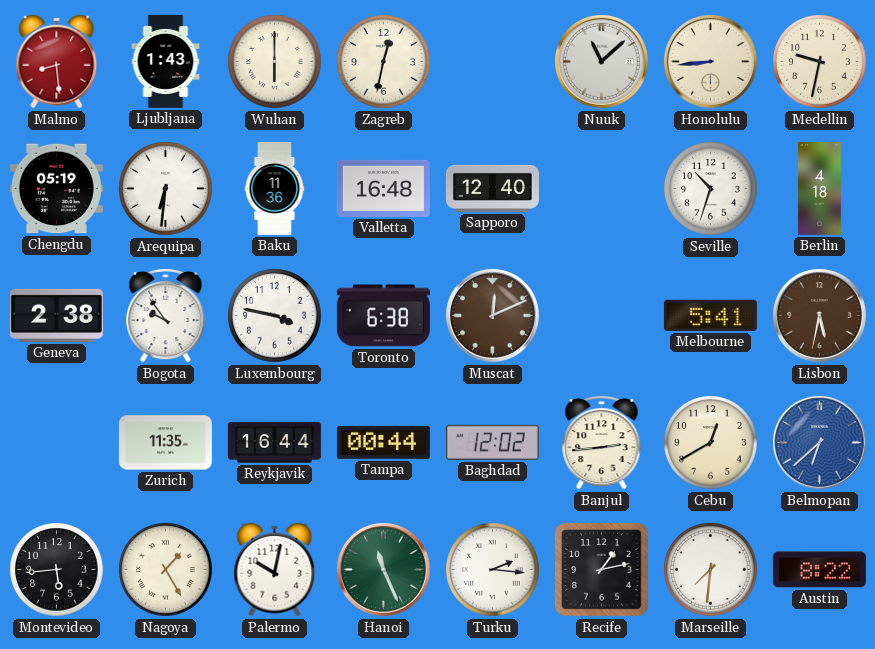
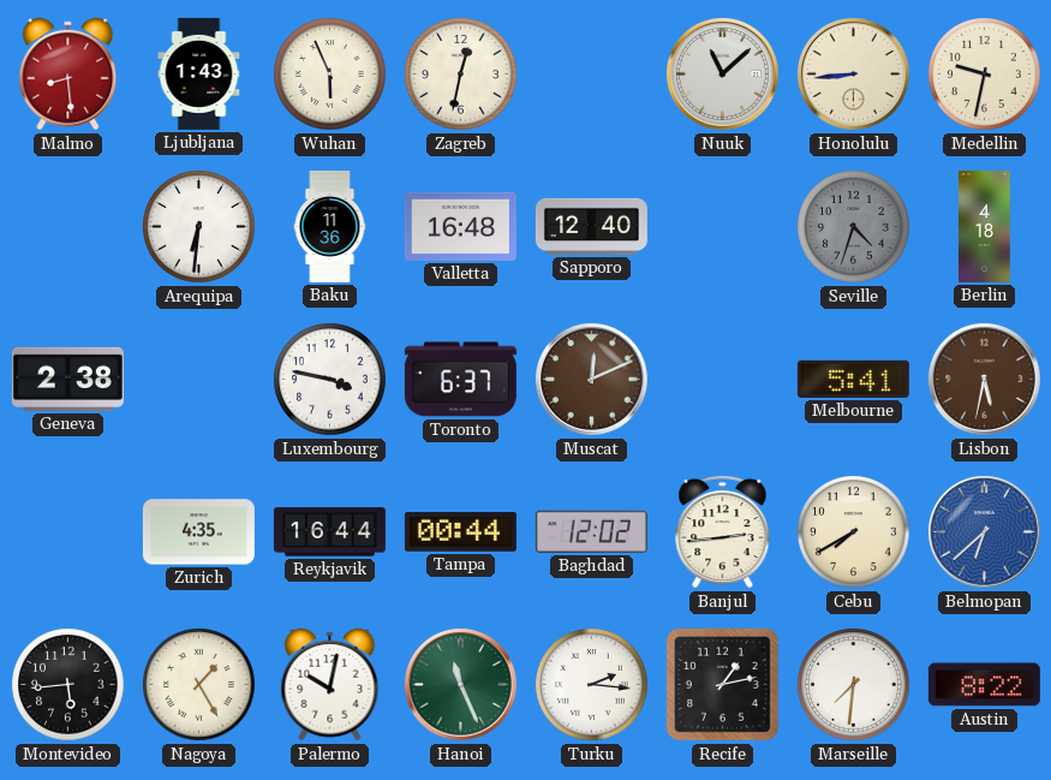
Wuhan: 6:00 -> 5:56 (330, 75)
Chengdu: 05:19 -> none (56, 189)
Seville: 10:33 -> 4:33 (854, 227)
Seville dial: white -> grey (854, 227)
Bogota: 9:54 -> none (166, 315)
Toronto: 6:38 -> 6:37 (460, 380)
Zurich: 11:35 -> 4:35 (198, 532)
Cebu: 12:40 -> 7:40 (854, 532)
